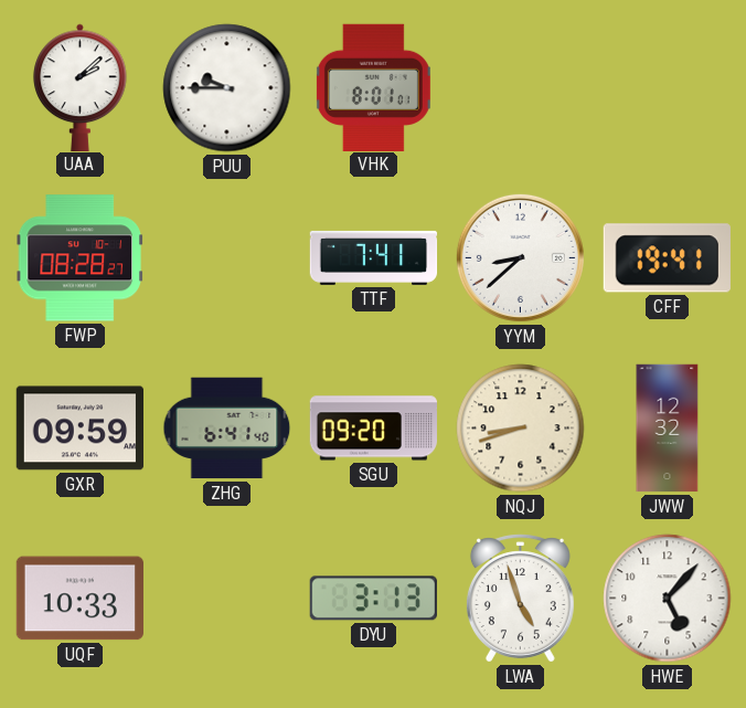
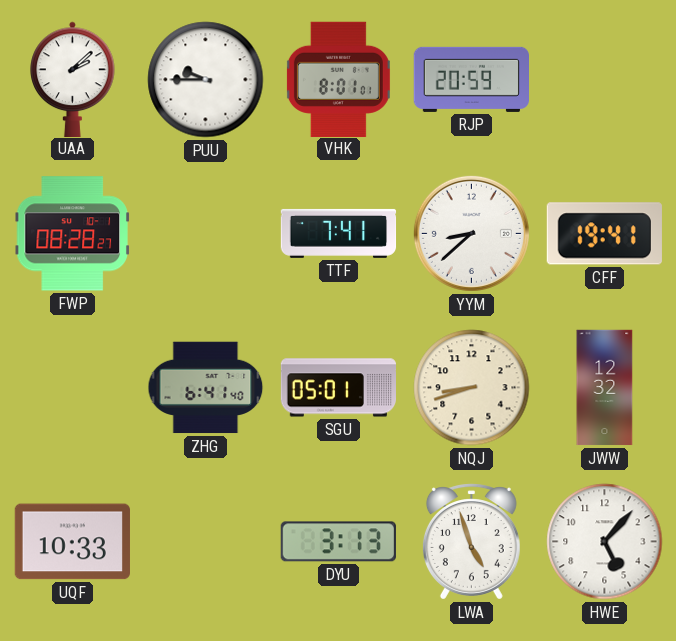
RJP: none -> 20:59 (471, 79)
GXR: 09:59 -> none (79, 429)
SGU: 09:20 -> 05:01 (338, 388)
